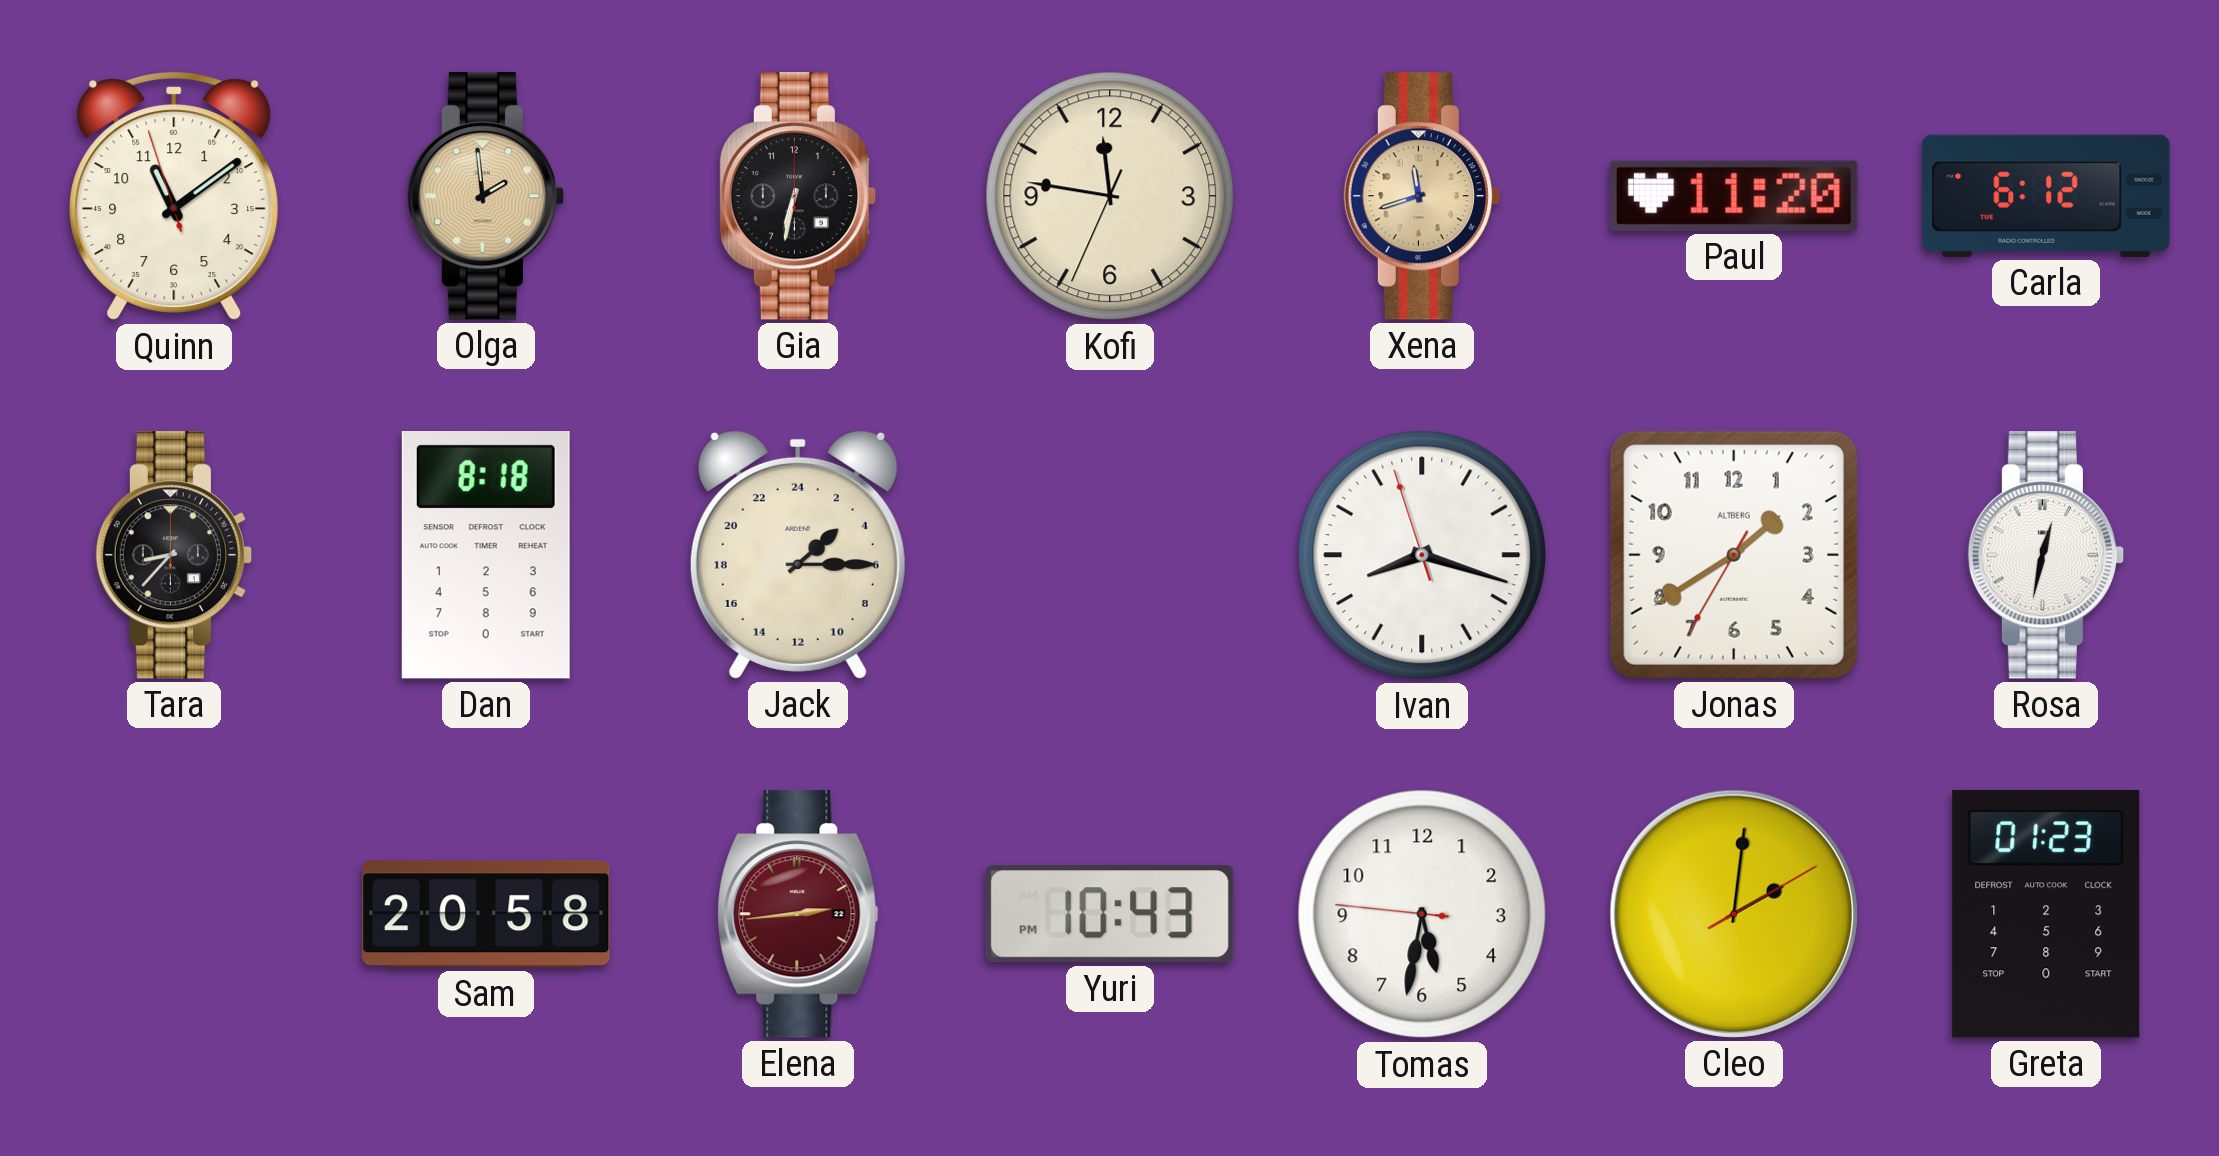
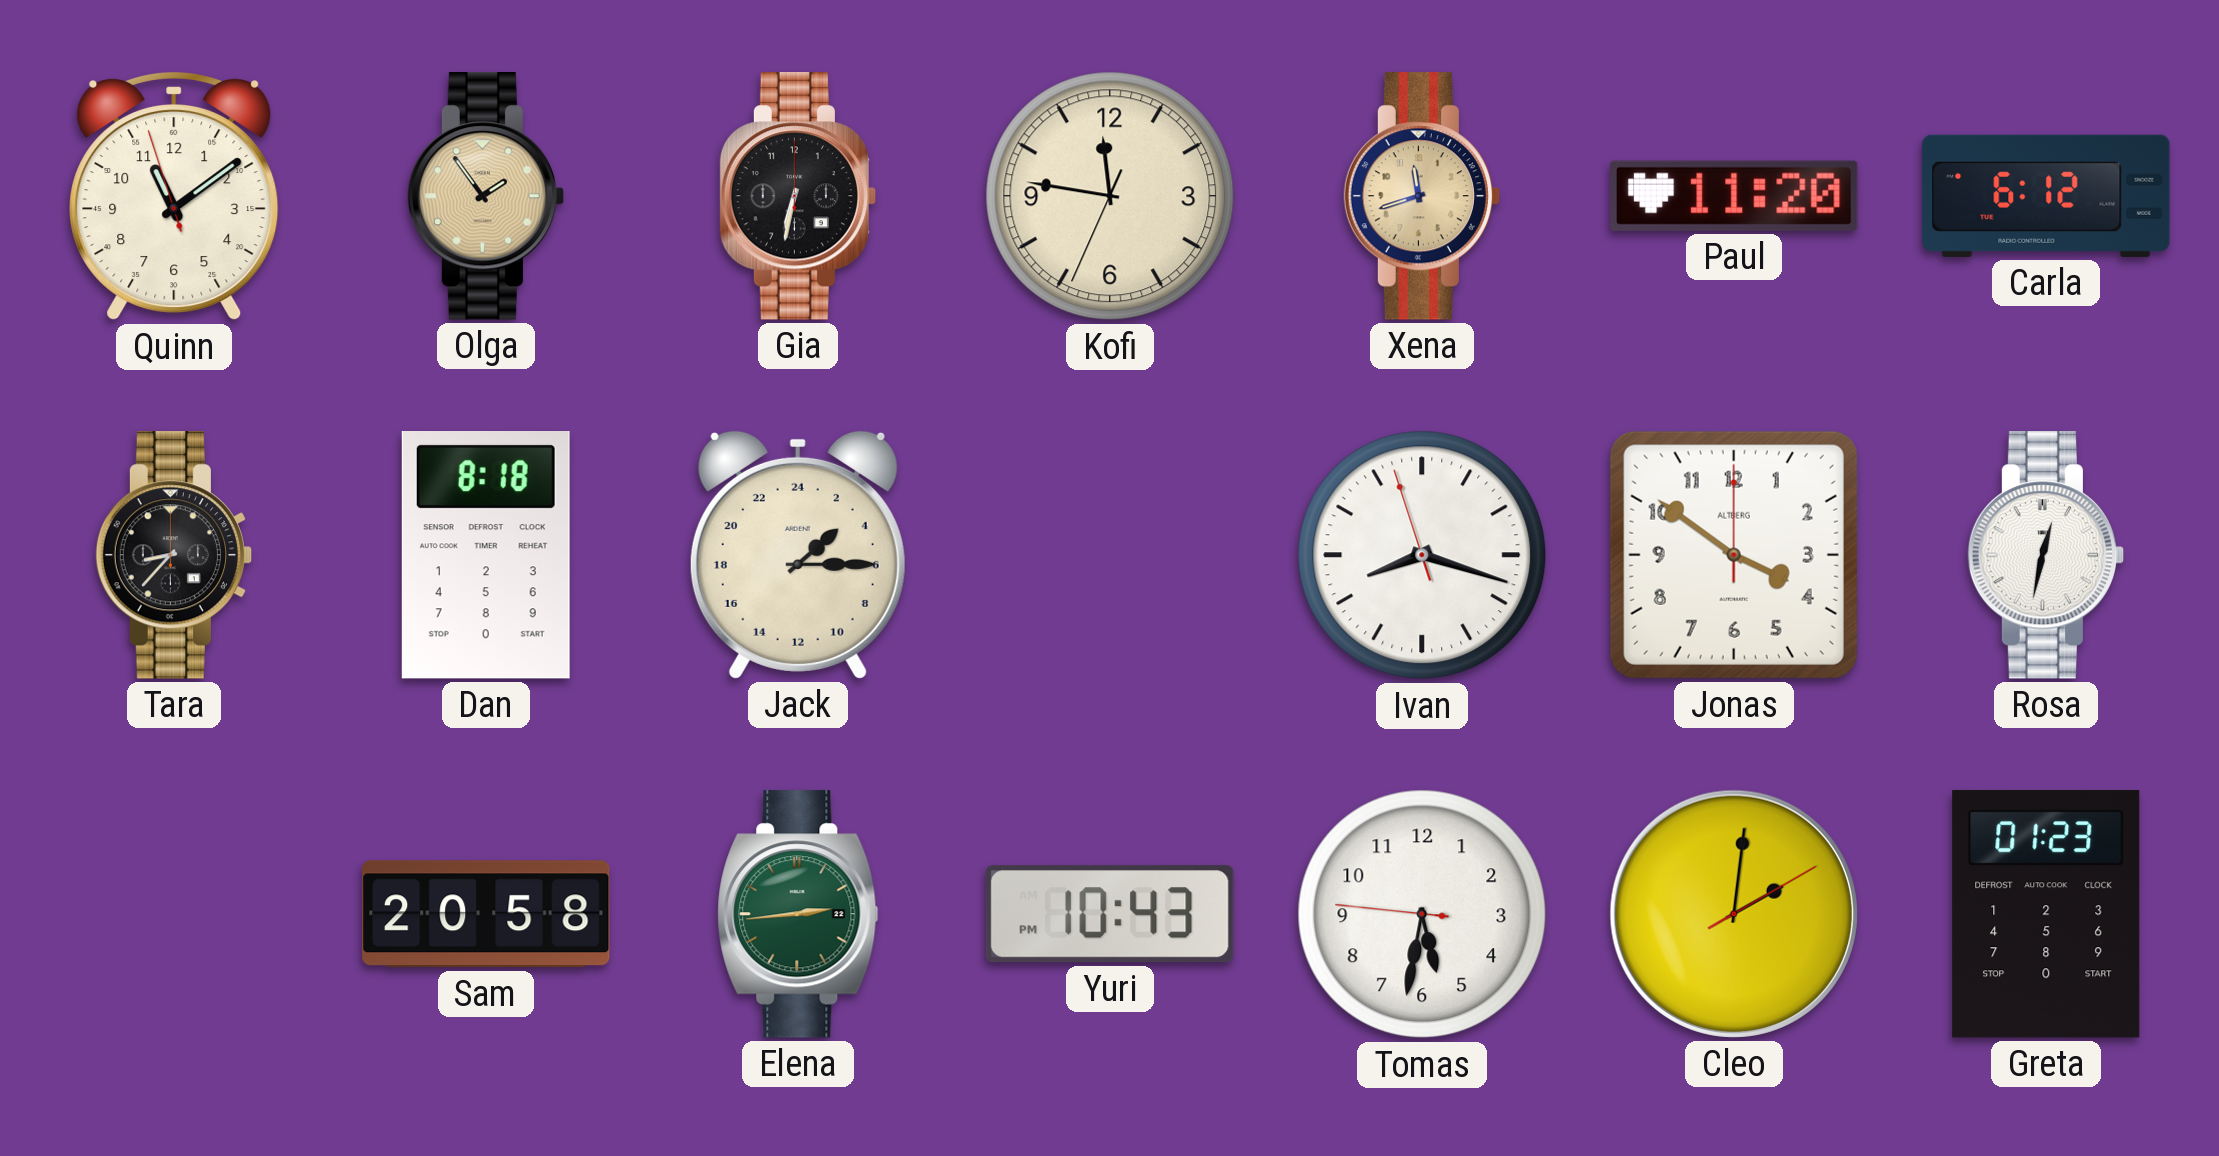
Olga: 1:59 -> 1:54 (485, 196)
Jonas: 1:39 -> 3:51 (1734, 555)
Elena dial: burgundy -> green (798, 914)
